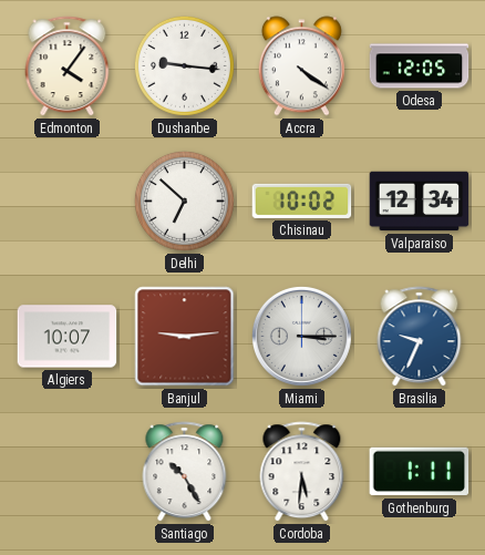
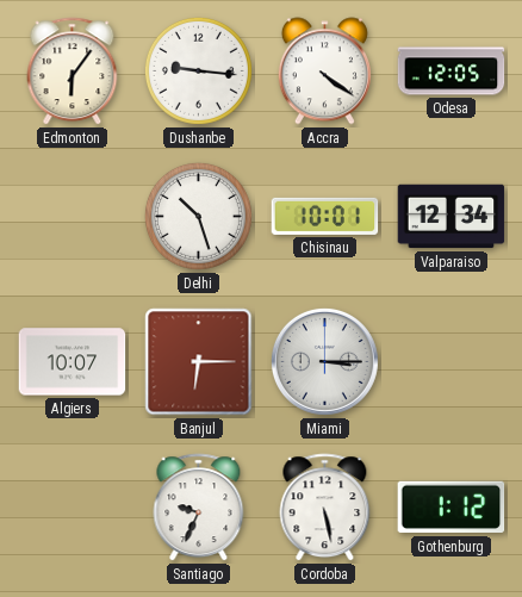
Edmonton: 4:06 -> 6:06 (73, 71)
Delhi: 6:52 -> 10:27 (198, 216)
Chisinau: 10:02 -> 10:01 (325, 216)
Banjul: 9:14 -> 6:15 (199, 362)
Brasilia: 9:34 -> none (420, 337)
Santiago: 10:25 -> 9:34 (199, 508)
Cordoba: 5:31 -> 5:28 (325, 508)
Gothenburg: 1:11 -> 1:12 (452, 508)
